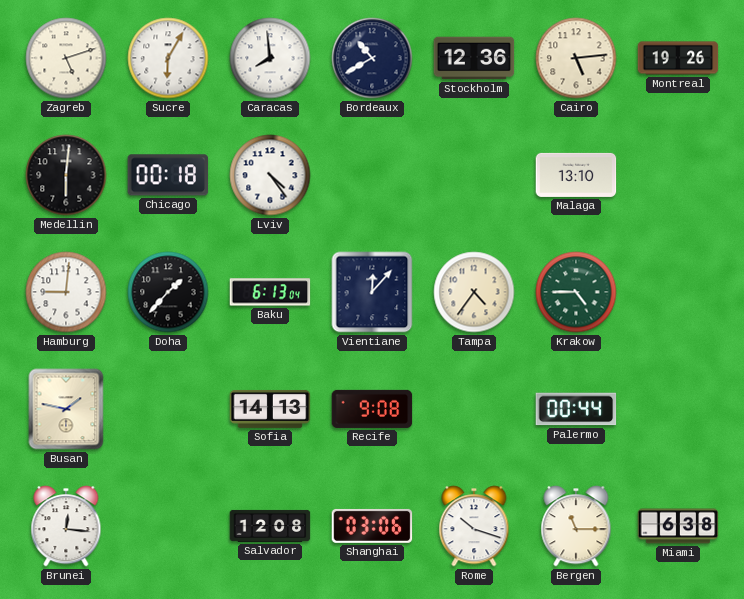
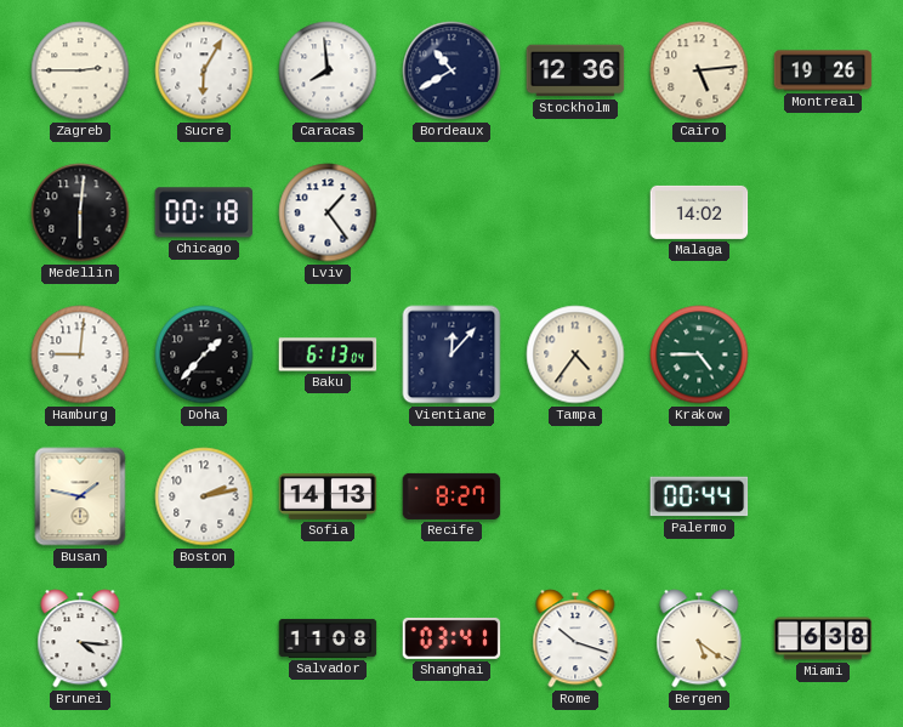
Zagreb: 5:12 -> 2:45 (80, 70)
Lviv: 4:24 -> 1:24 (328, 212)
Malaga: 13:10 -> 14:02 (699, 212)
Boston: none -> 2:13 (204, 496)
Recife: 9:08 -> 8:27 (451, 496)
Brunei: 12:16 -> 4:16 (80, 638)
Salvador: 12:08 -> 11:08 (328, 638)
Shanghai: 03:06 -> 03:41 (451, 638)
Bergen: 11:15 -> 5:21 (699, 638)
